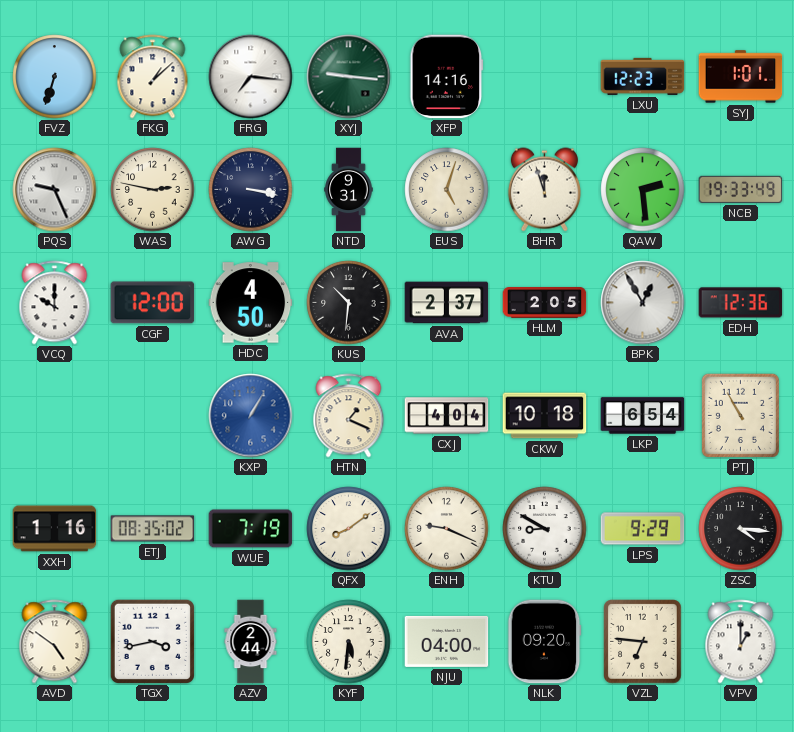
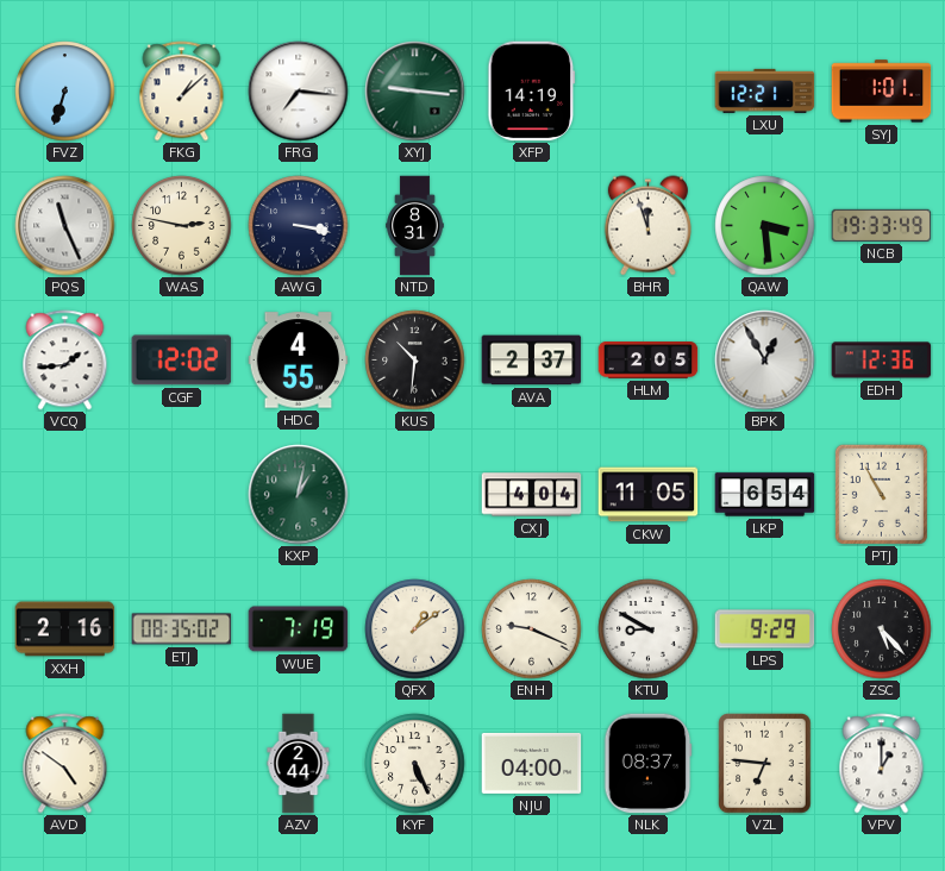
XFP: 14:16 -> 14:19 (532, 92)
LXU: 12:23 -> 12:21 (765, 90)
PQS: 9:26 -> 11:26 (65, 226)
NTD: 9:31 -> 8:31 (415, 226)
EUS: 5:03 -> none (447, 190)
QAW: 2:29 -> 3:29 (765, 226)
VCQ: 10:00 -> 1:44 (65, 361)
CGF: 12:00 -> 12:02 (182, 361)
HDC: 4:50 -> 4:55 (299, 361)
KXP: 1:05 -> 1:02 (299, 495)
KXP dial: blue -> green (299, 495)
HTN: 1:19 -> none (349, 416)
CKW: 10:18 -> 11:05 (649, 495)
XXH: 1:16 -> 2:16 (65, 629)
QFX: 8:09 -> 1:09 (415, 629)
ZSC: 4:16 -> 5:23 (882, 629)
TGX: 3:43 -> none (152, 641)
KYF: 5:31 -> 5:26 (415, 764)
NLK: 09:20 -> 08:37 (647, 764)
